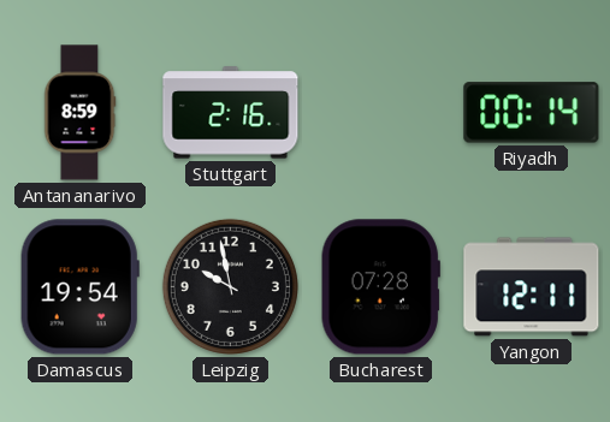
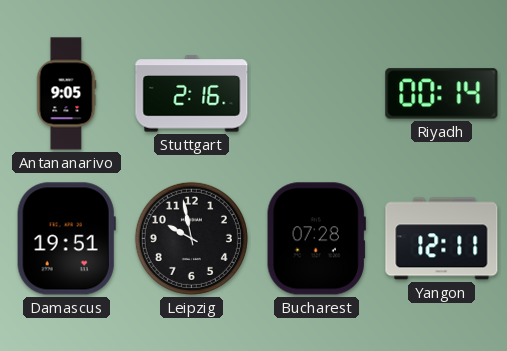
Antananarivo: 8:59 -> 9:05 (67, 94)
Damascus: 19:54 -> 19:51 (66, 239)
